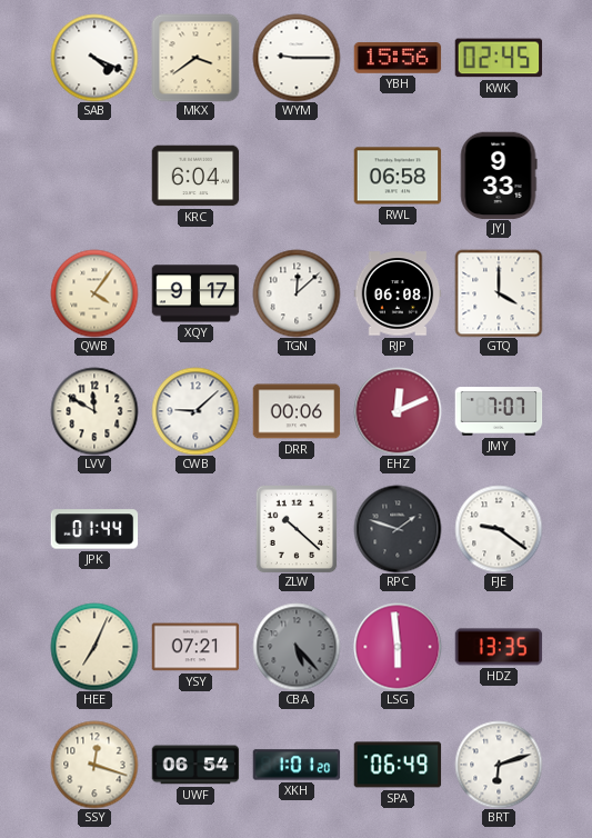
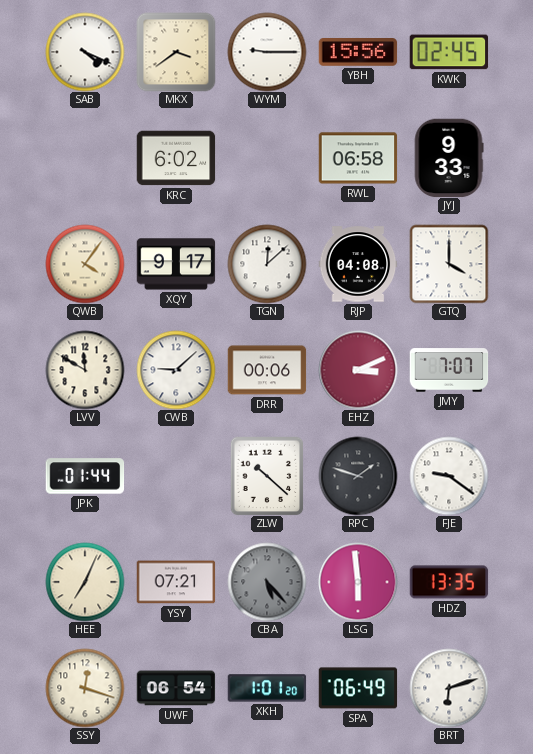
KRC: 6:04 -> 6:02 (176, 158)
RJP: 06:08 -> 04:08 (358, 264)
EHZ: 12:11 -> 3:11 (358, 370)
